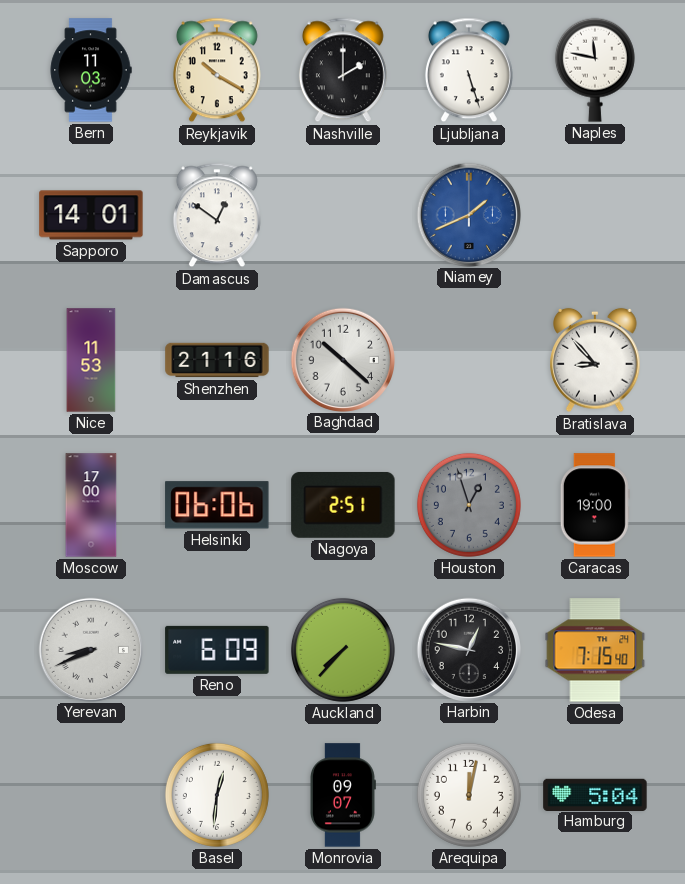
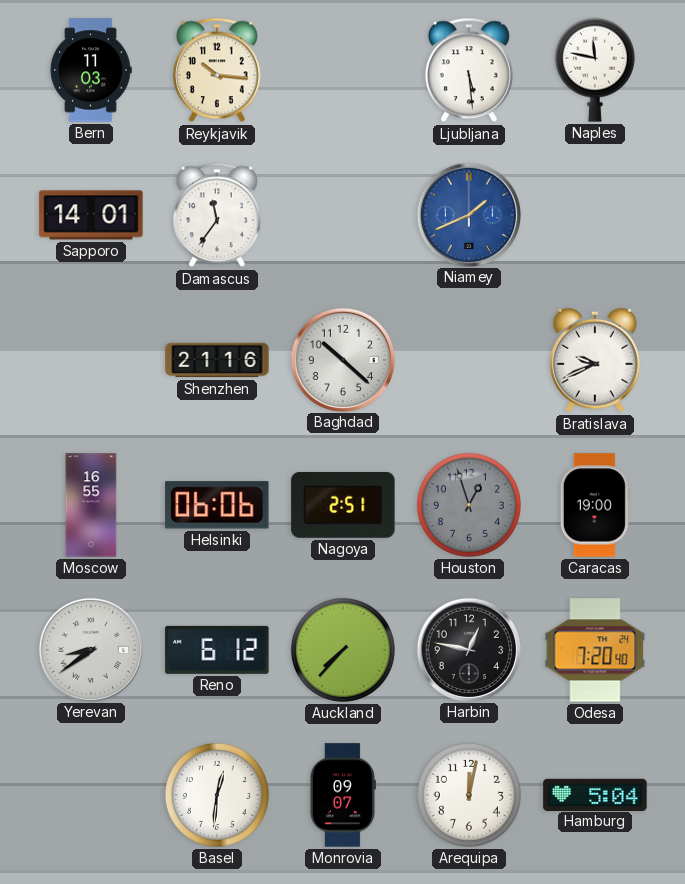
Reykjavik: 10:20 -> 10:16 (217, 70)
Nashville: 2:00 -> none (343, 70)
Ljubljana: 5:27 -> 5:29 (469, 70)
Damascus: 12:51 -> 11:36 (217, 215)
Nice: 11:53 -> none (91, 360)
Bratislava: 8:53 -> 9:41 (595, 360)
Moscow: 17:00 -> 16:55 (91, 505)
Yerevan: 8:41 -> 8:39 (90, 649)
Reno: 6:09 -> 6:12 (217, 650)
Odesa: 7:15 -> 7:20 (595, 650)
